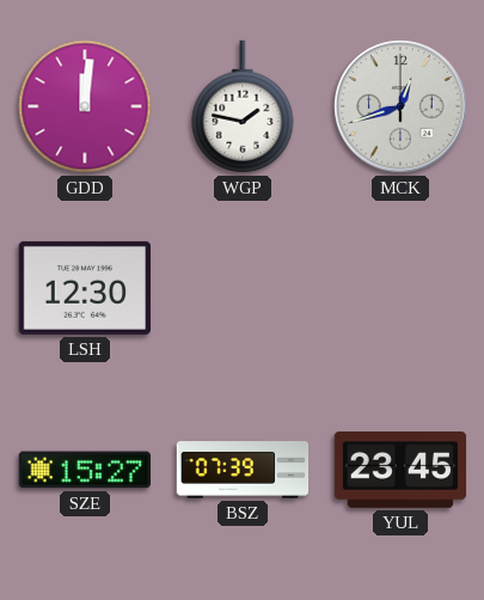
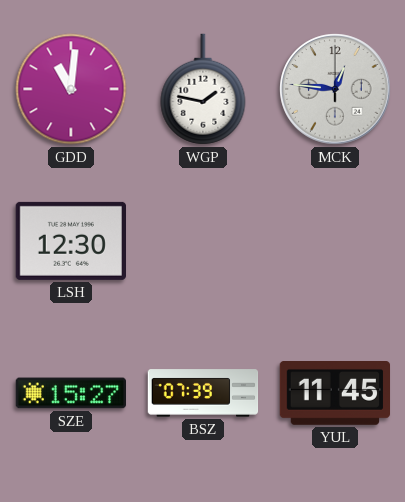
GDD: 12:01 -> 11:01 (71, 89)
MCK: 12:42 -> 12:46 (335, 89)
YUL: 23:45 -> 11:45 (335, 394)
